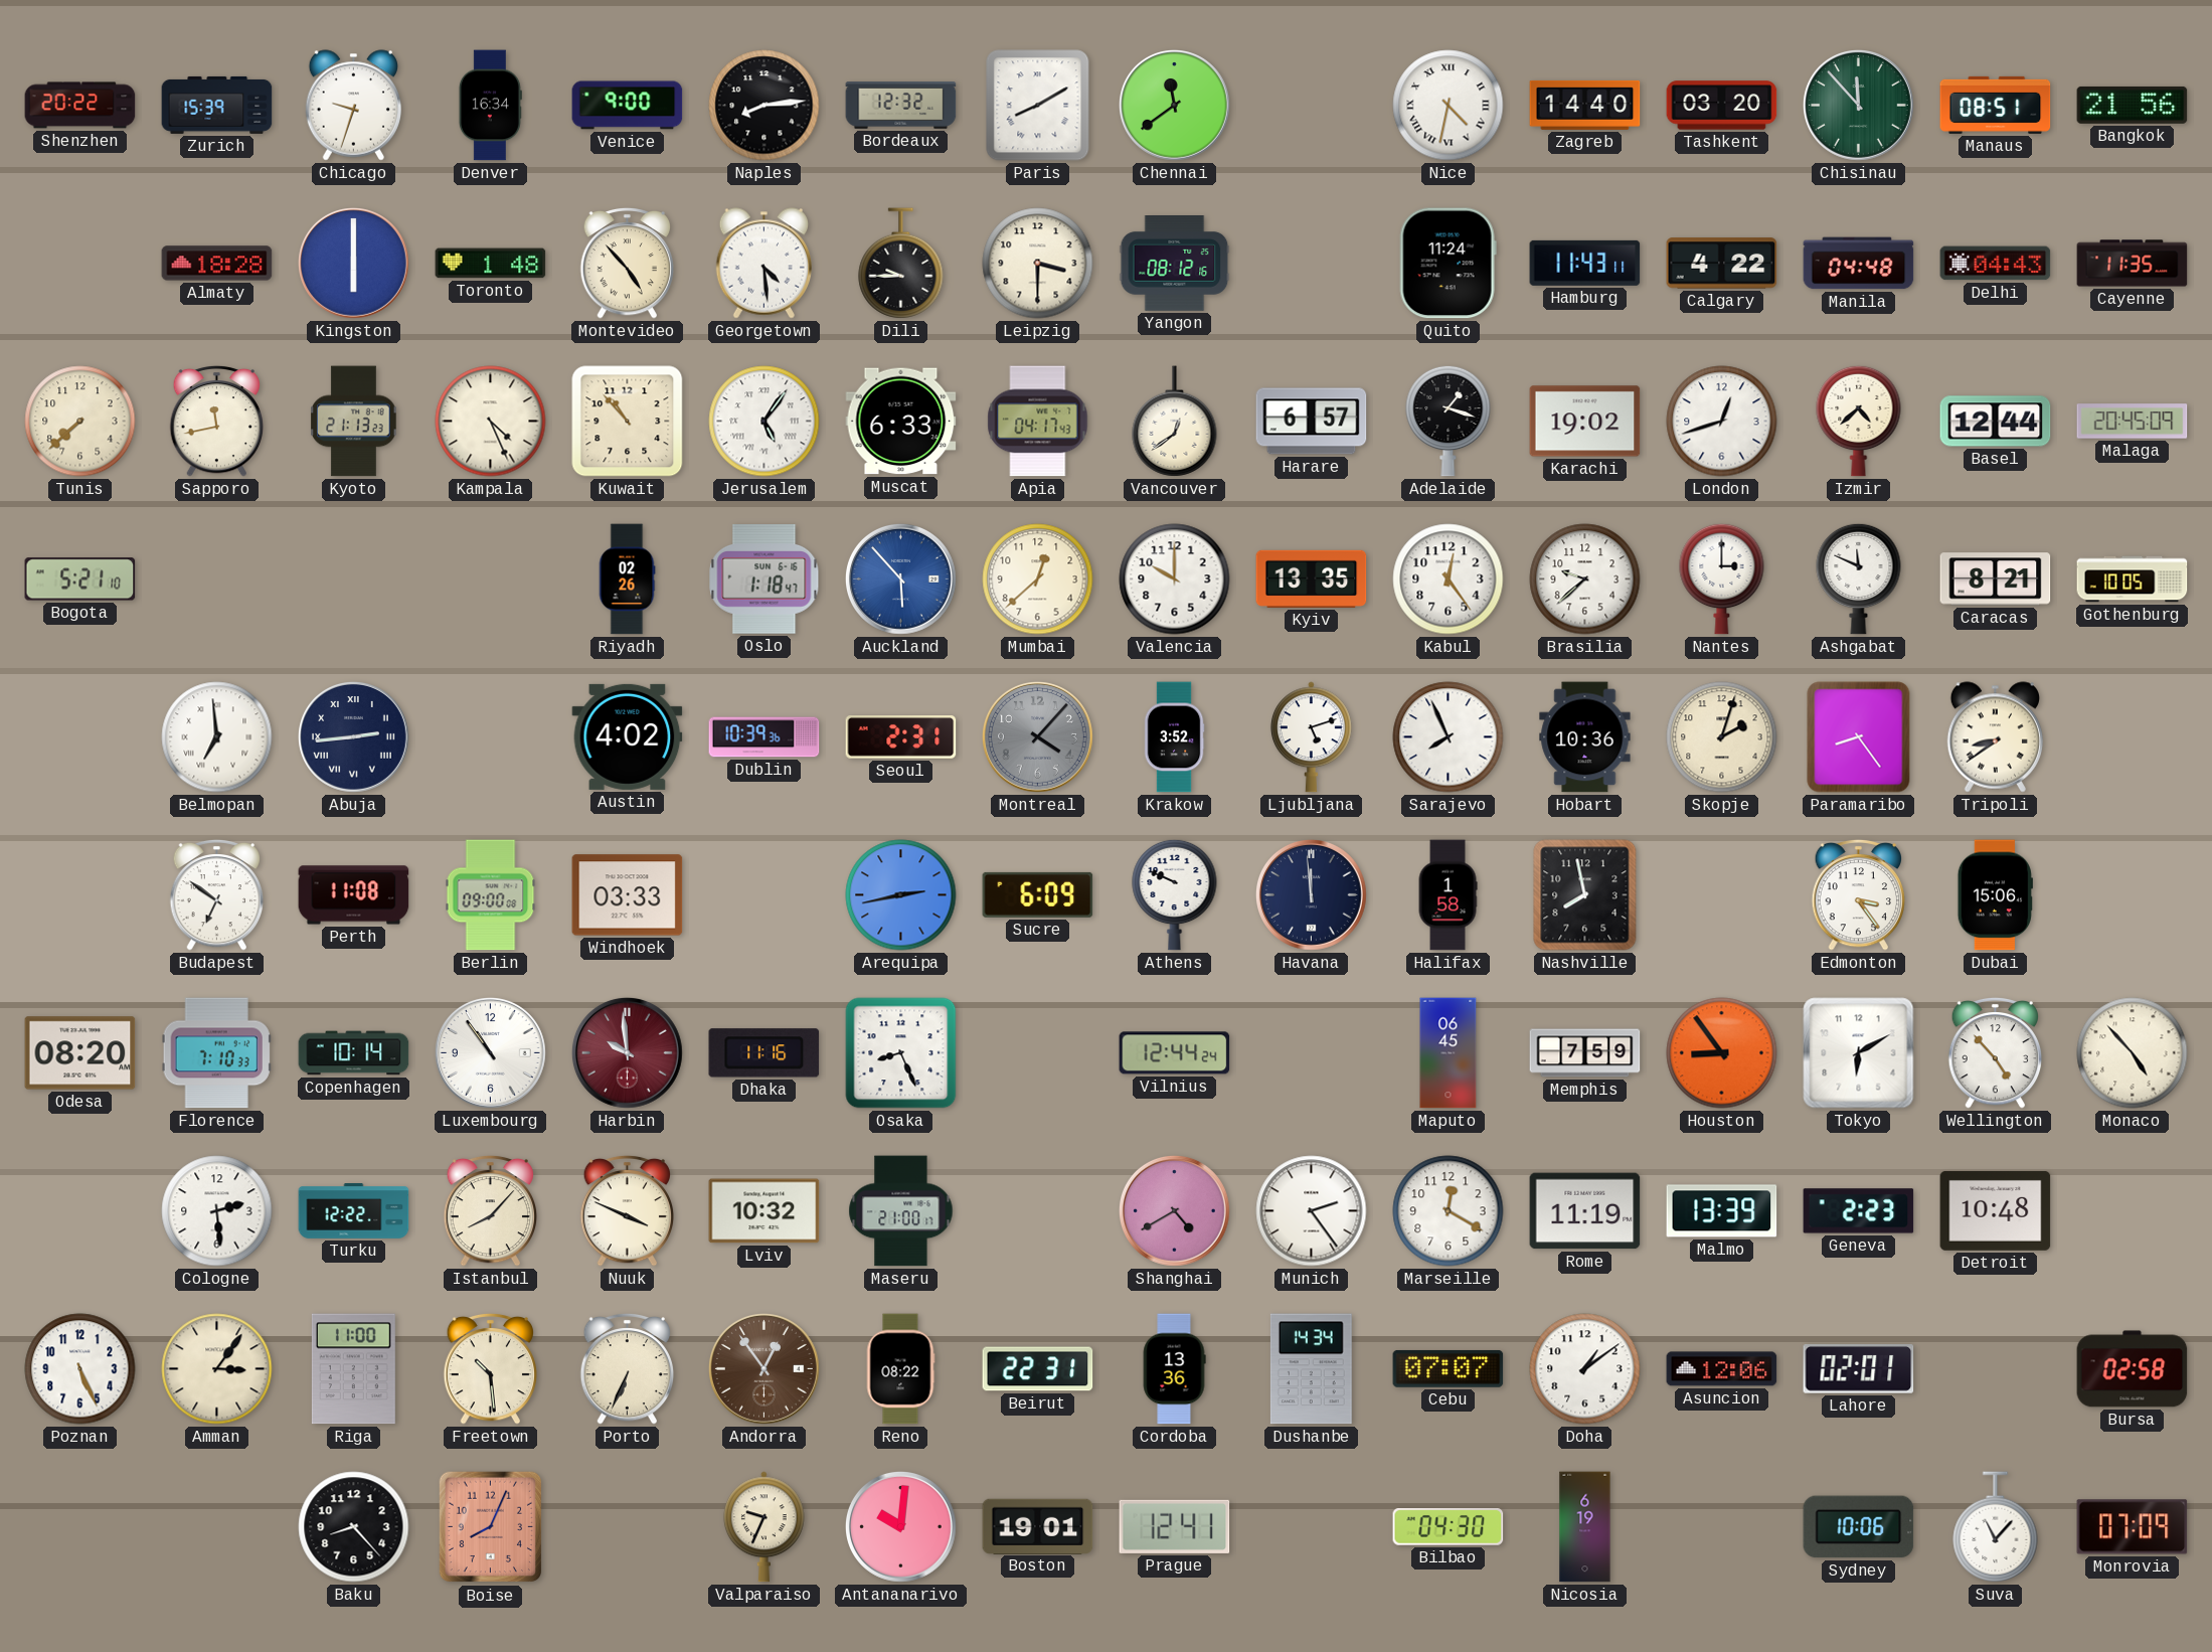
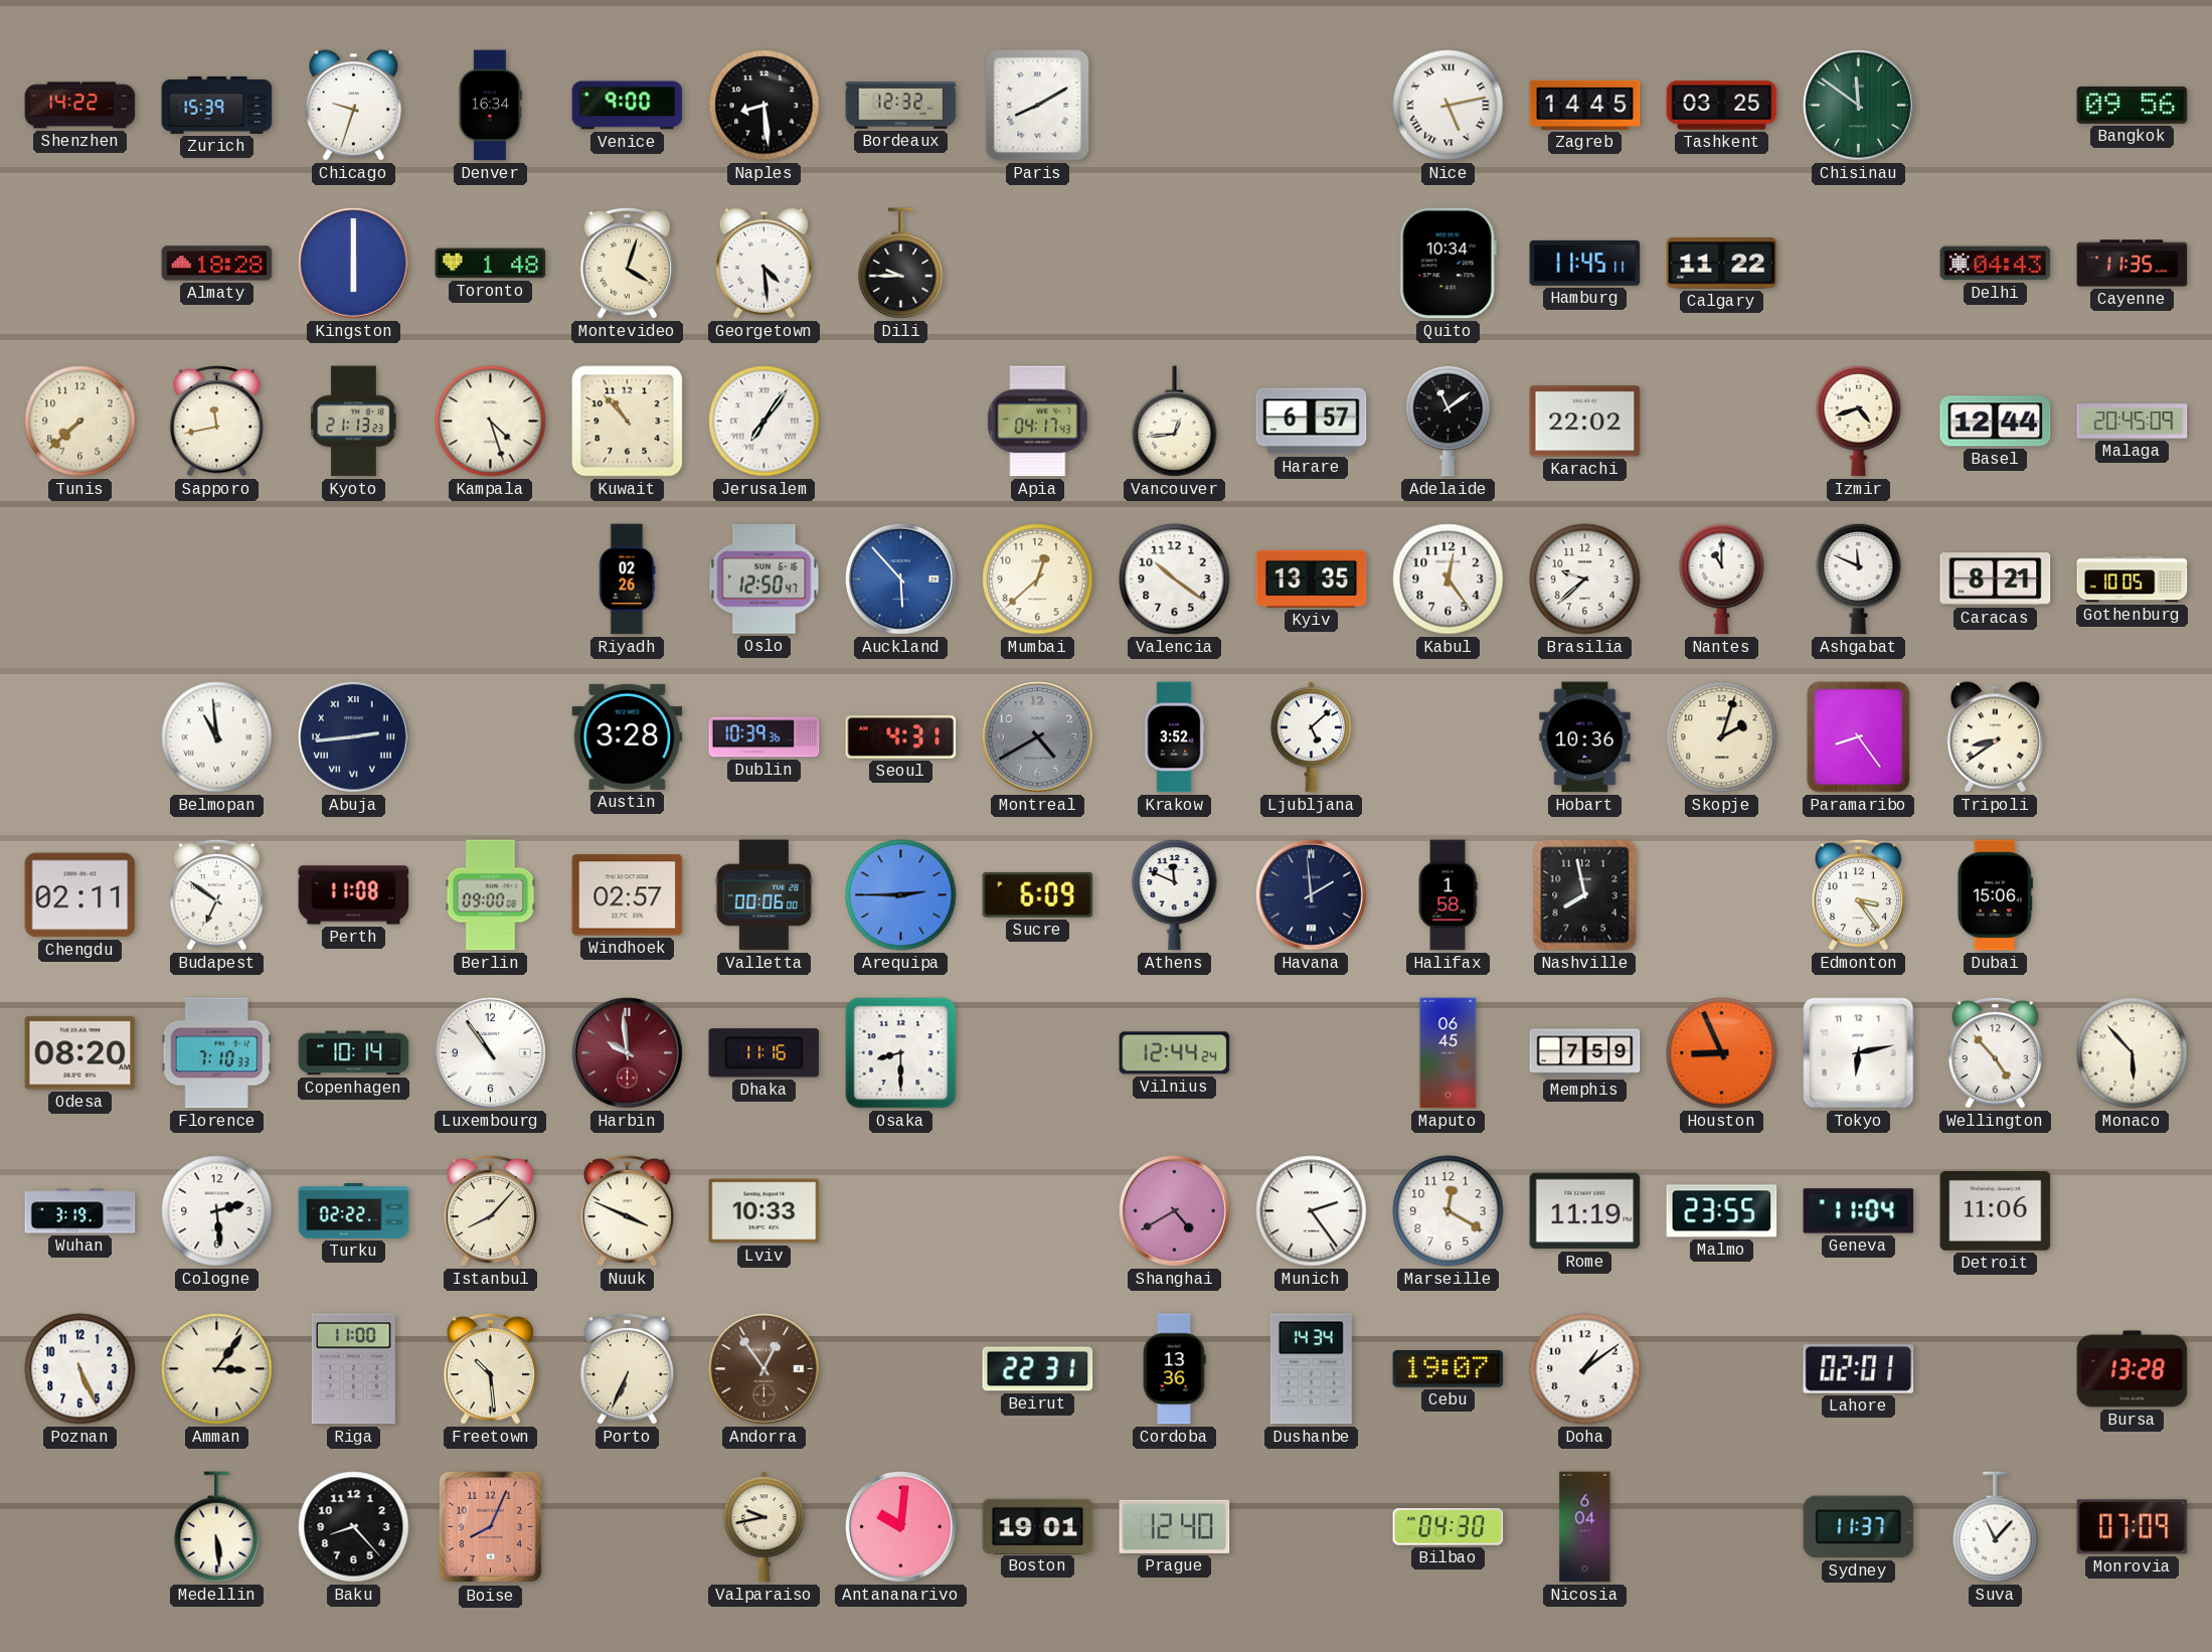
Shenzhen: 20:22 -> 14:22 (80, 106)
Naples: 8:14 -> 8:29 (764, 106)
Chennai: 11:39 -> none (1174, 105)
Nice: 4:32 -> 5:13 (1449, 106)
Zagreb: 14:40 -> 14:45 (1585, 105)
Tashkent: 03:20 -> 03:25 (1722, 106)
Chisinau: 11:53 -> 11:51 (1858, 105)
Manaus: 08:51 -> none (1996, 105)
Bangkok: 21:56 -> 09:56 (2133, 105)
Montevideo: 4:53 -> 4:03 (628, 263)
Leipzig: 3:30 -> none (1038, 264)
Yangon: 08:12 -> none (1175, 264)
Quito: 11:24 -> 10:34 (1448, 264)
Hamburg: 11:43 -> 11:45 (1585, 263)
Calgary: 4:22 -> 11:22 (1722, 264)
Manila: 04:48 -> none (1859, 264)
Kampala: 4:26 -> 4:27 (491, 422)
Jerusalem: 5:06 -> 7:06 (764, 422)
Muscat: 6:33 -> none (901, 422)
Vancouver: 12:39 -> 12:44 (1175, 422)
Adelaide: 1:18 -> 11:09 (1449, 421)
Karachi: 19:02 -> 22:02 (1585, 422)
London: 12:42 -> none (1722, 422)
Izmir: 4:38 -> 4:42 (1859, 421)
Bogota: 5:21 -> none (80, 580)
Oslo: 1:18 -> 12:50 (764, 580)
Valencia: 10:00 -> 10:21 (1175, 580)
Nantes: 3:00 -> 11:00 (1722, 579)
Belmopan: 6:59 -> 10:59 (217, 737)
Austin: 4:02 -> 3:28 (628, 736)
Seoul: 2:31 -> 4:31 (901, 737)
Montreal: 4:07 -> 4:40 (1037, 736)
Ljubljana: 5:12 -> 5:08 (1311, 737)
Sarajevo: 7:56 -> none (1449, 737)
Chengdu: none -> 02:11 (80, 895)
Windhoek: 03:33 -> 02:57 (628, 895)
Valletta: none -> 00:06 (763, 895)
Arequipa: 2:43 -> 2:45 (901, 895)
Athens: 9:49 -> 11:49 (1175, 894)
Havana: 11:59 -> 1:59 (1311, 894)
Osaka: 8:26 -> 8:30 (901, 1053)
Houston: 8:54 -> 8:56 (1722, 1053)
Tokyo: 6:10 -> 6:13 (1859, 1053)
Monaco: 4:53 -> 5:53 (2133, 1053)
Wuhan: none -> 3:19 (80, 1211)
Turku: 12:22 -> 02:22 (354, 1211)
Lviv: 10:32 -> 10:33 (764, 1211)
Maseru: 21:00 -> none (901, 1211)
Malmo: 13:39 -> 23:55 (1722, 1211)
Geneva: 2:23 -> 11:04 (1859, 1211)
Detroit: 10:48 -> 11:06 (1996, 1210)
Reno: 08:22 -> none (900, 1369)
Cebu: 07:07 -> 19:07 (1449, 1368)
Asuncion: 12:06 -> none (1722, 1369)
Bursa: 02:58 -> 13:28 (2133, 1369)
Medellin: none -> 5:29 (217, 1527)
Valparaiso: 9:34 -> 9:43 (763, 1527)
Prague: 12:41 -> 12:40 (1175, 1526)
Nicosia: 6:19 -> 6:04 (1585, 1527)
Sydney: 10:06 -> 11:37 (1859, 1527)
